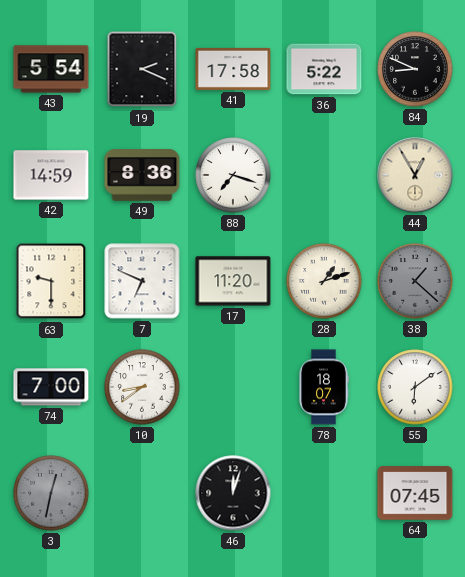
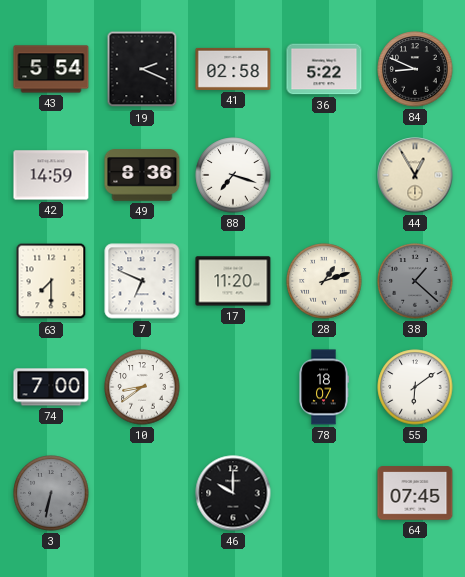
41: 17:58 -> 02:58 (233, 69)
63: 9:30 -> 7:30 (51, 281)
3: 12:32 -> 6:32 (51, 493)
46: 12:03 -> 10:00 (233, 493)
